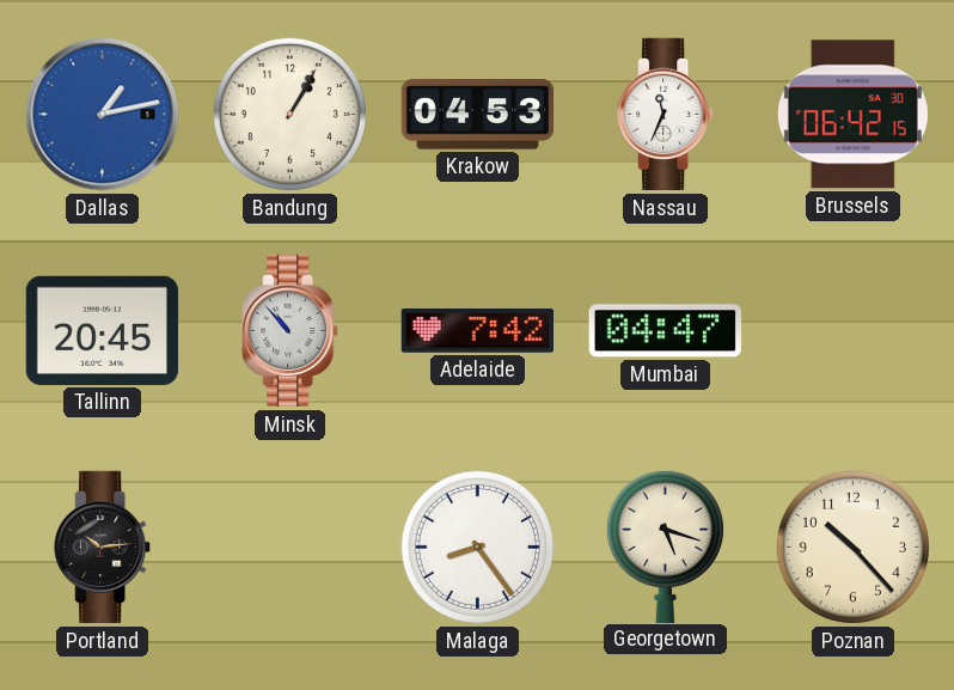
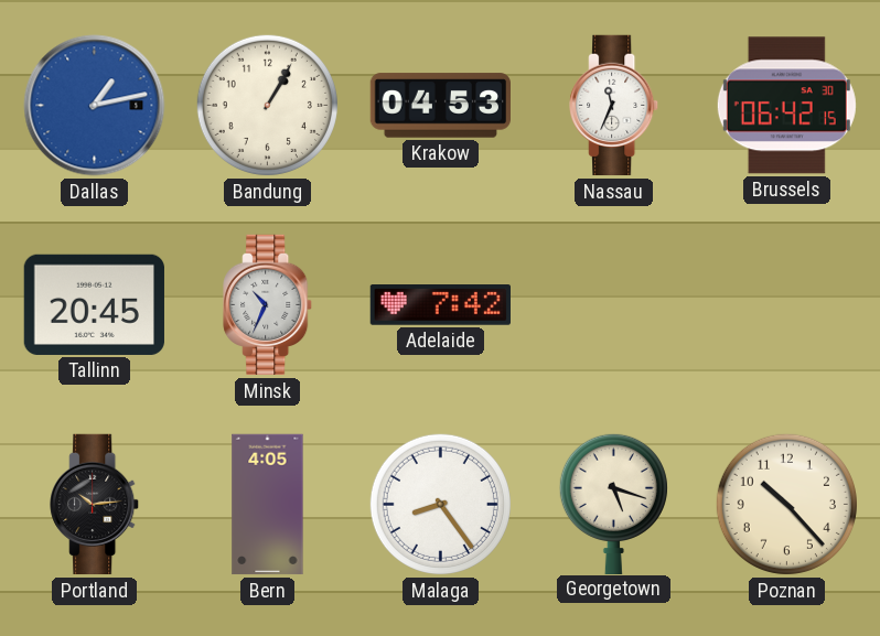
Minsk: 10:53 -> 10:34 (268, 305)
Mumbai: 04:47 -> none (665, 331)
Bern: none -> 4:05 (268, 505)
